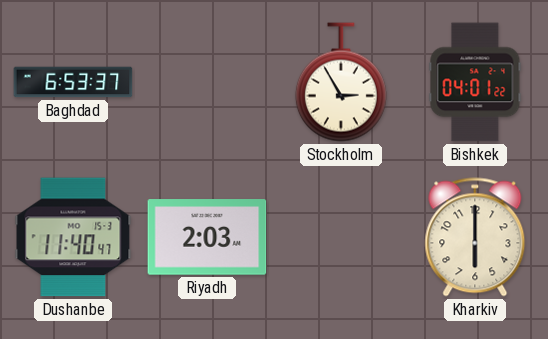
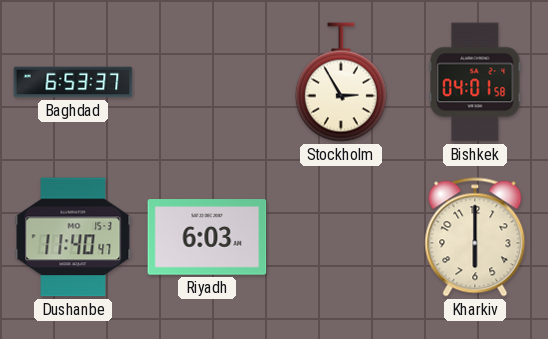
Bishkek: 04:01:22 -> 04:01:58 (475, 82)
Riyadh: 2:03 -> 6:03 (207, 237)
